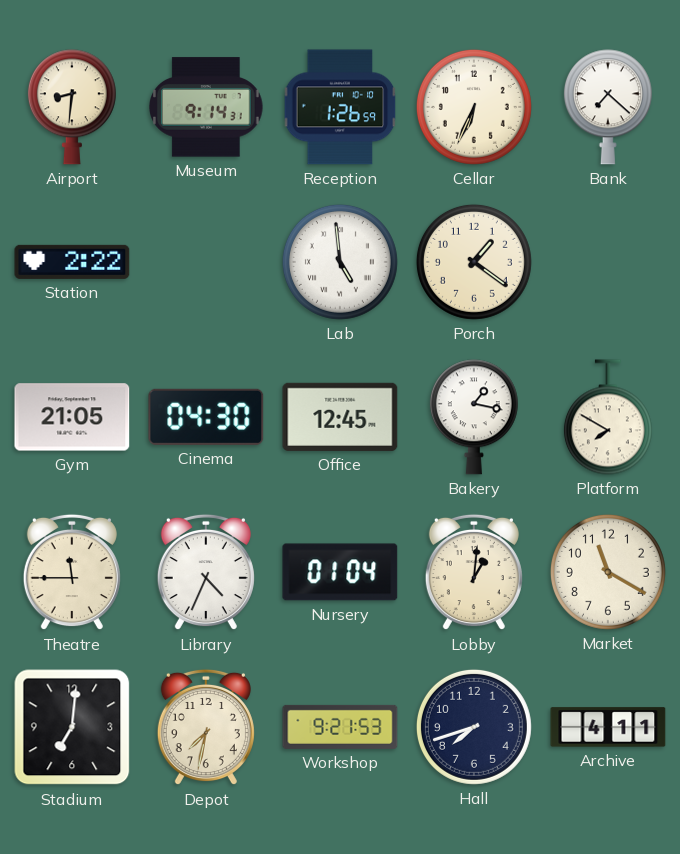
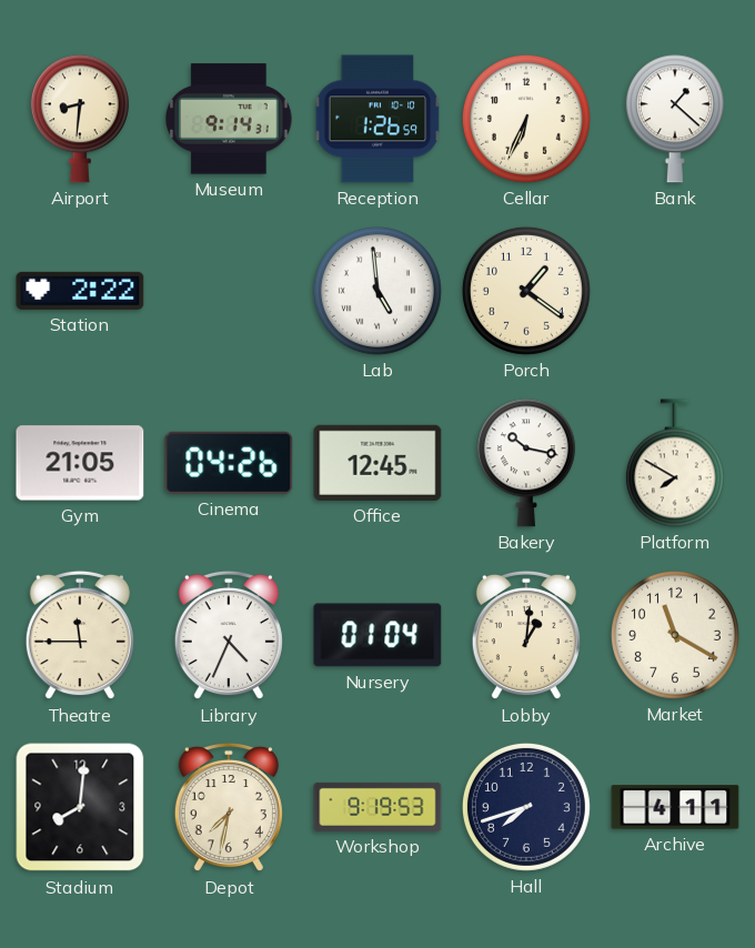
Bank: 7:22 -> 1:22 (675, 119)
Cinema: 04:30 -> 04:26 (229, 463)
Bakery: 1:17 -> 10:17 (526, 463)
Stadium: 7:01 -> 8:01 (80, 807)
Workshop: 9:21 -> 9:19 (377, 807)
